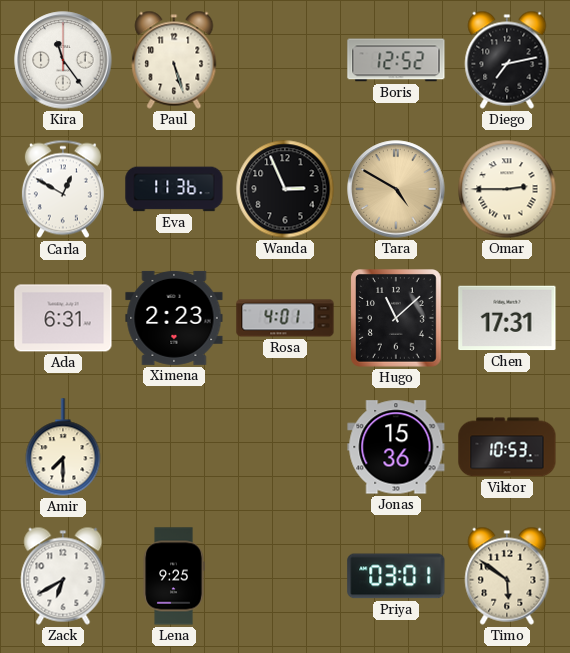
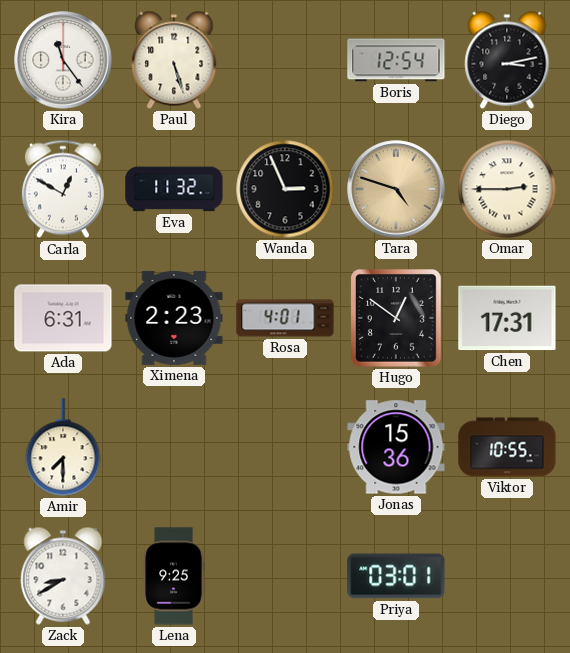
Boris: 12:52 -> 12:54 (396, 60)
Diego: 7:13 -> 3:13 (507, 60)
Eva: 11:36 -> 11:32 (174, 189)
Tara: 4:50 -> 4:48 (396, 189)
Hugo: 11:08 -> 12:51 (397, 319)
Viktor: 10:53 -> 10:55 (507, 447)
Zack: 6:40 -> 8:40 (63, 576)
Timo: 5:51 -> none (507, 576)
